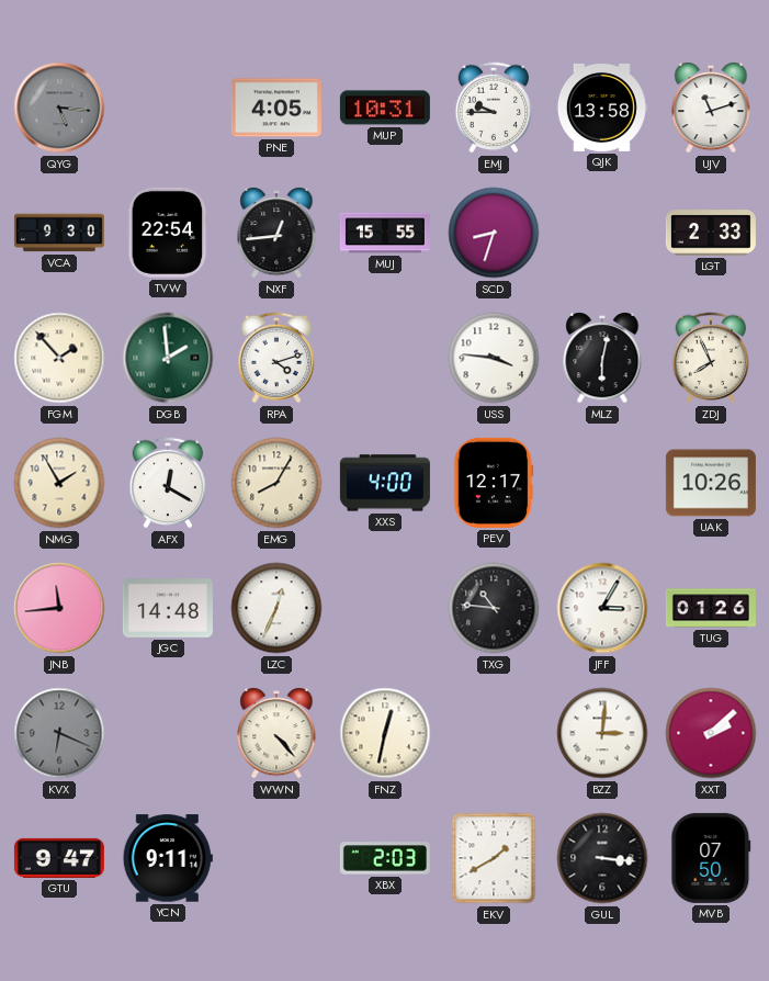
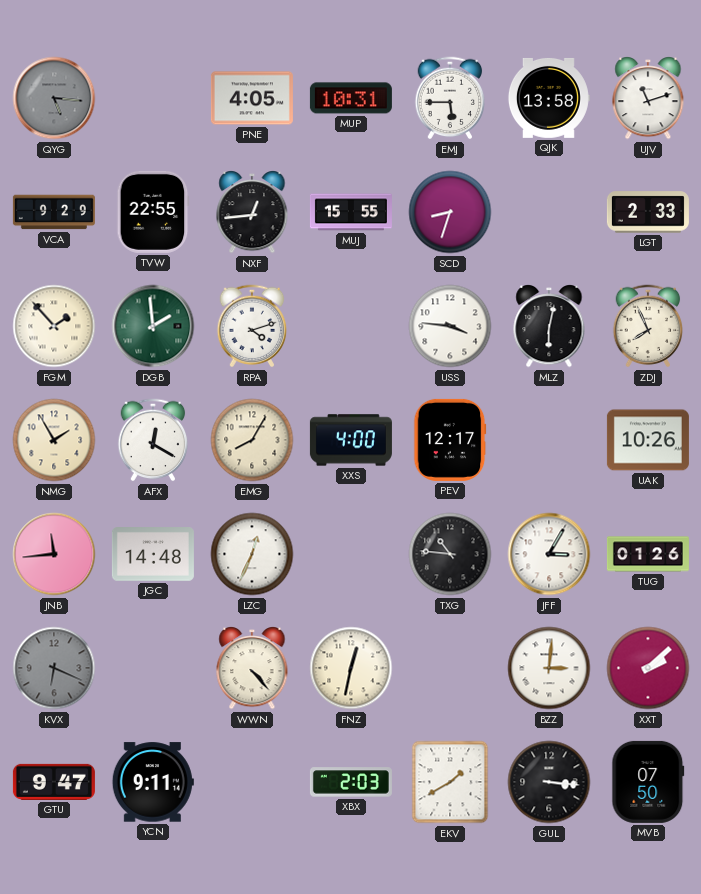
EMJ: 9:45 -> 5:45 (450, 98)
VCA: 9:30 -> 9:29 (54, 212)
TVW: 22:54 -> 22:55 (153, 212)
